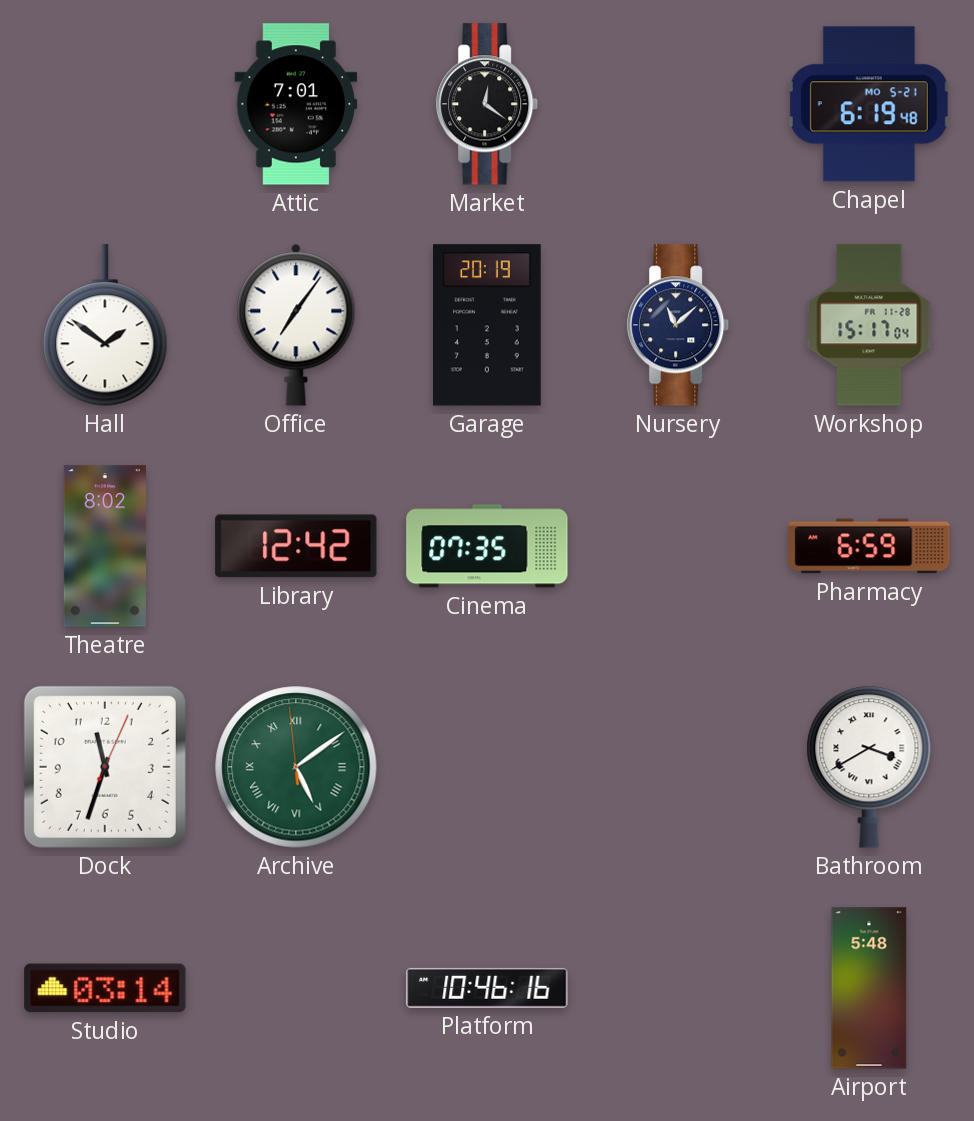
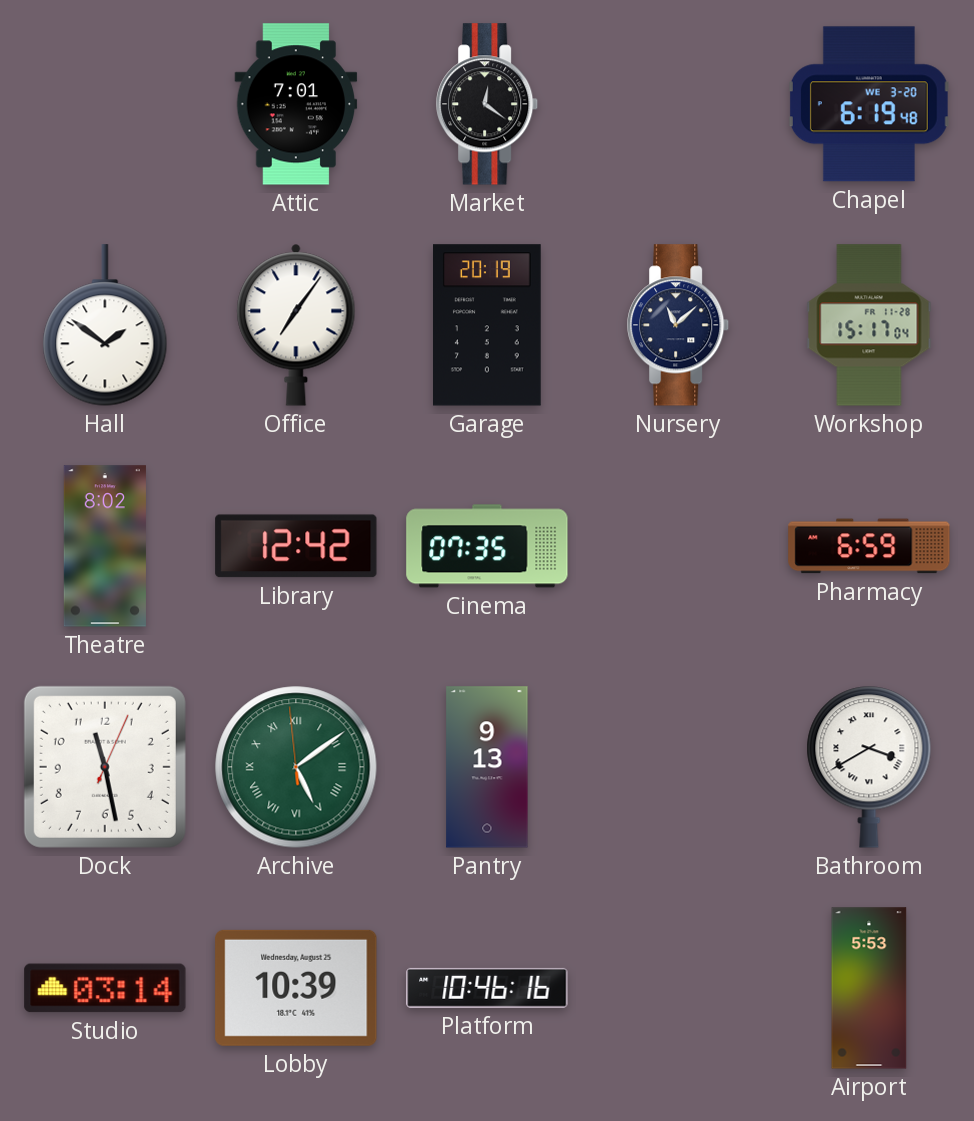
Chapel date: MO 5-21 -> WE 3-20 (869, 104)
Dock: 11:33 -> 11:28 (105, 767)
Pantry: none -> 9:13 (487, 767)
Lobby: none -> 10:39 (296, 988)
Airport: 5:48 -> 5:53 (869, 988)
